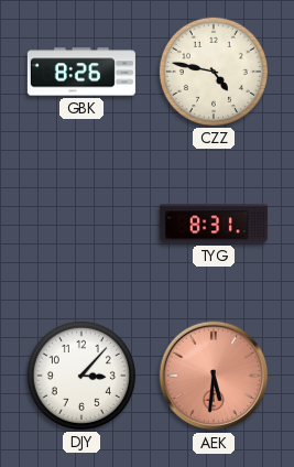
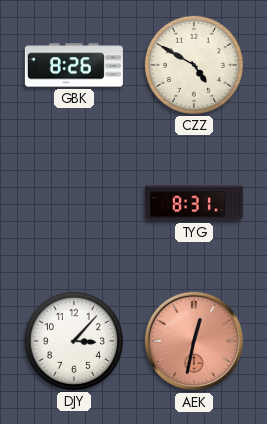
CZZ: 4:47 -> 4:50 (194, 65)
AEK: 5:31 -> 12:32 (194, 341)
